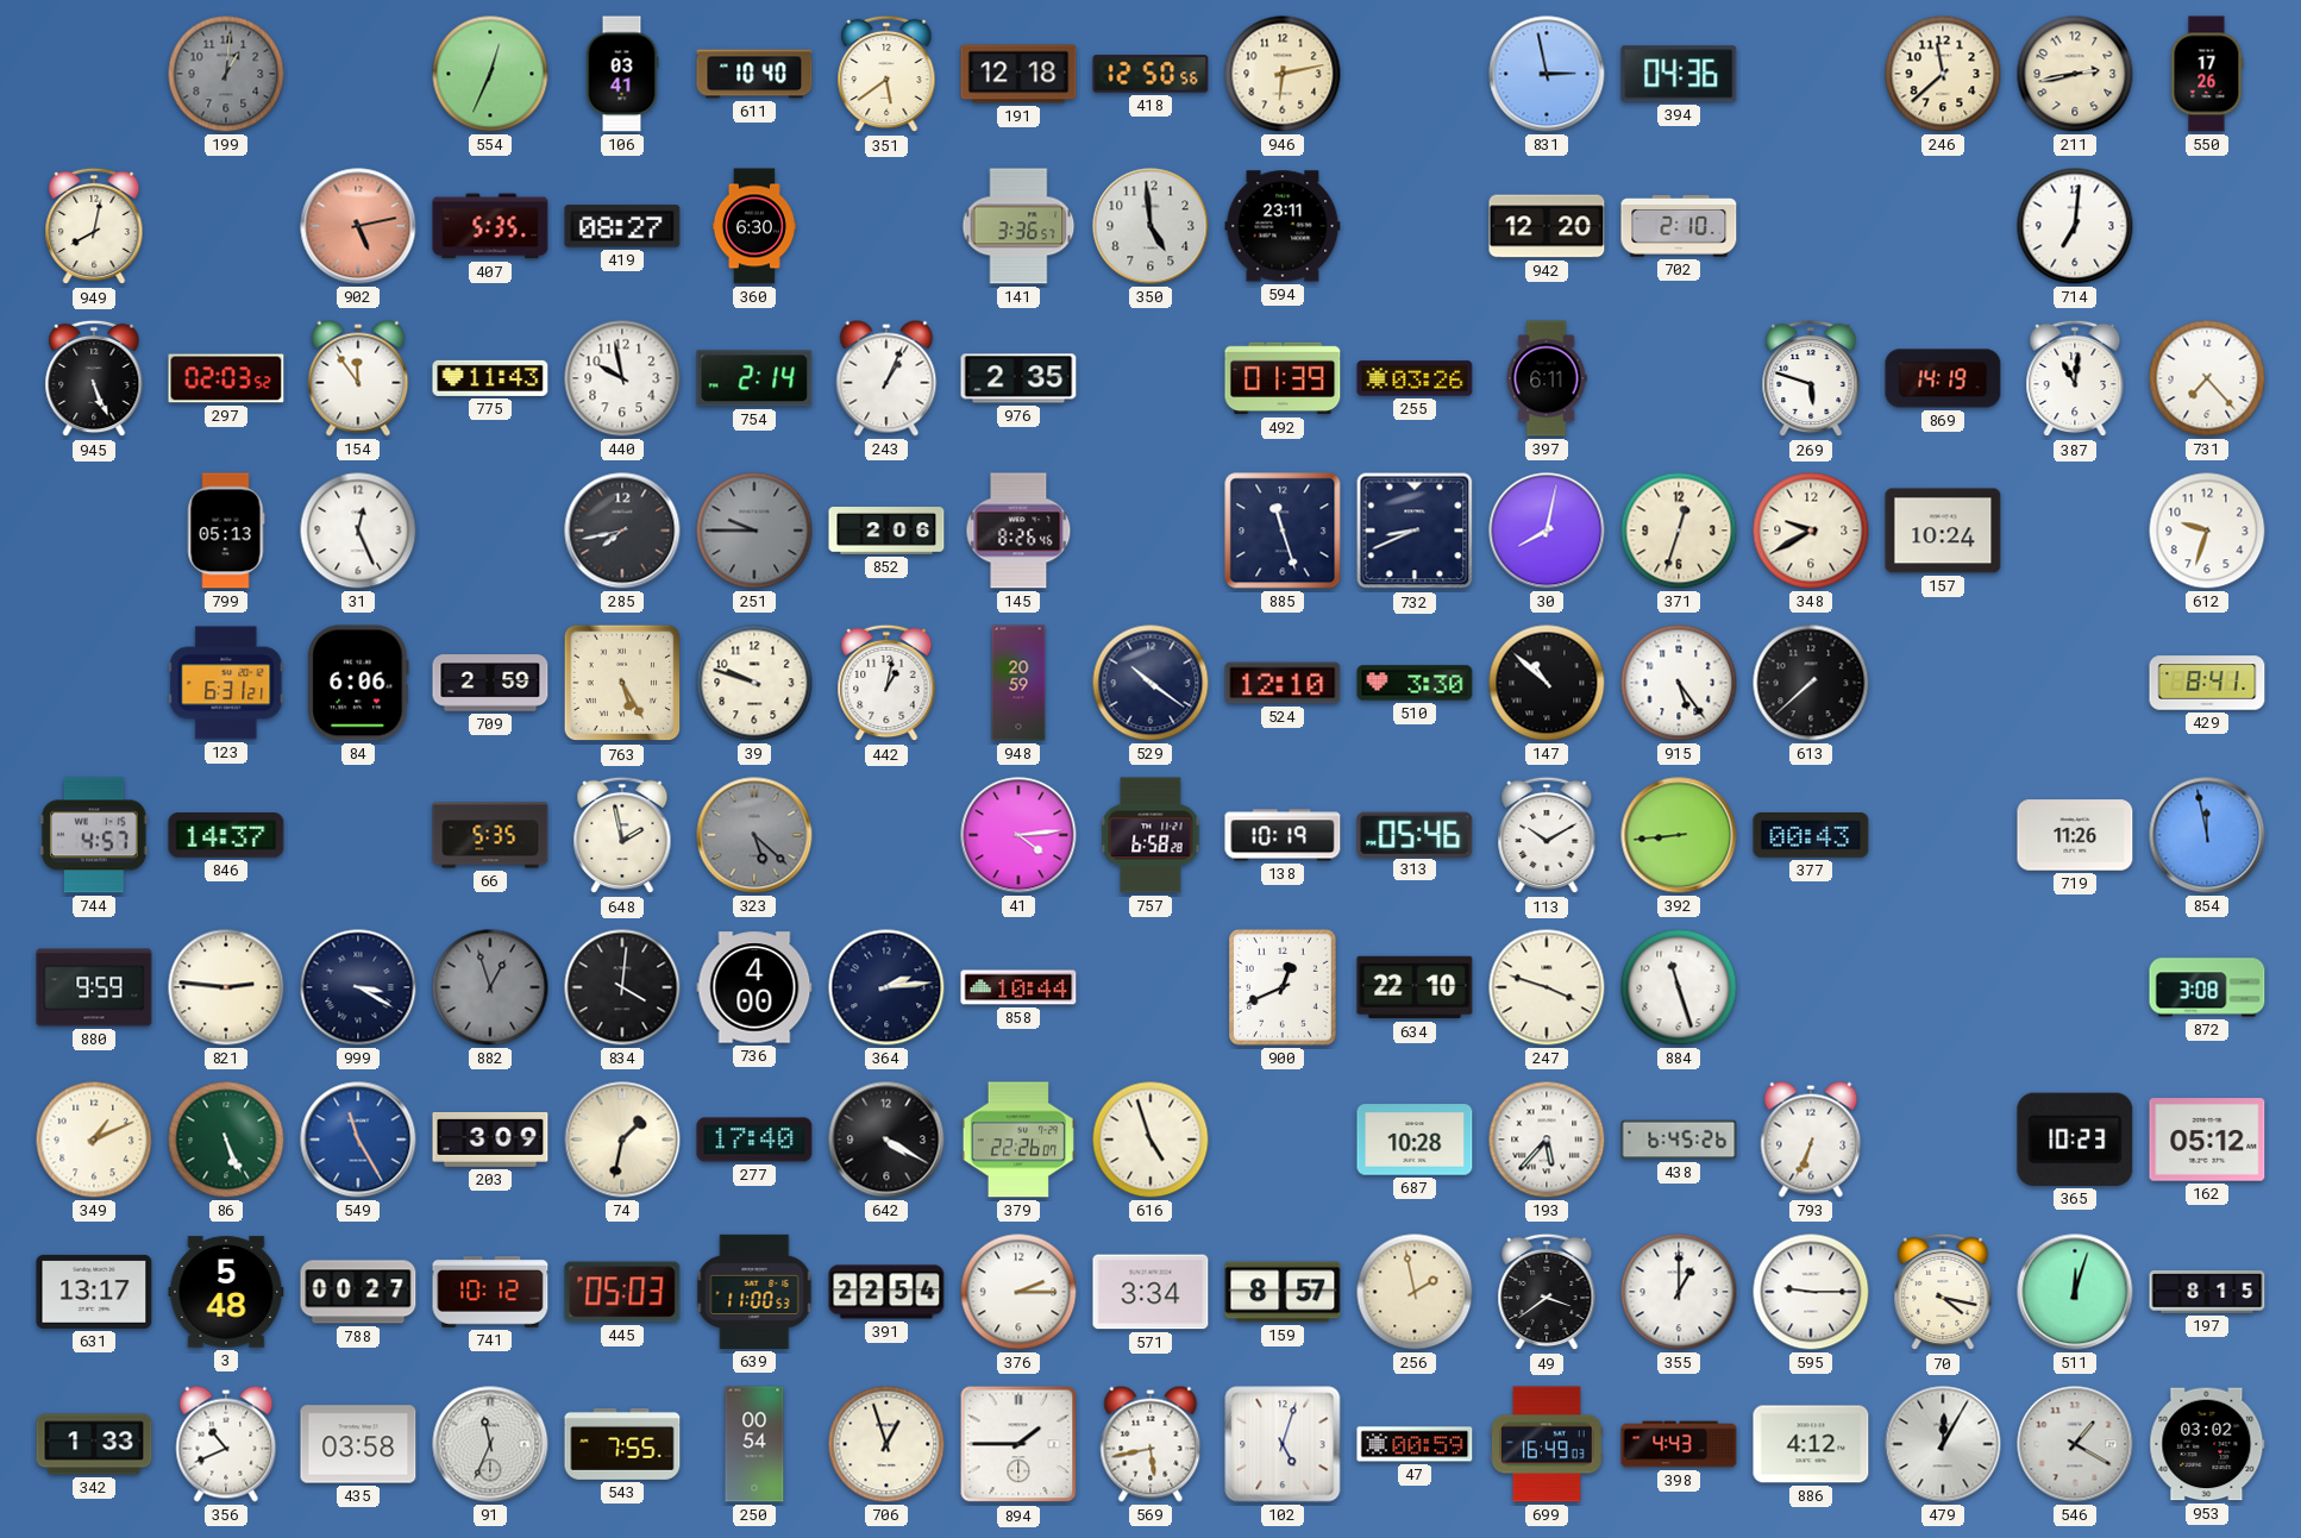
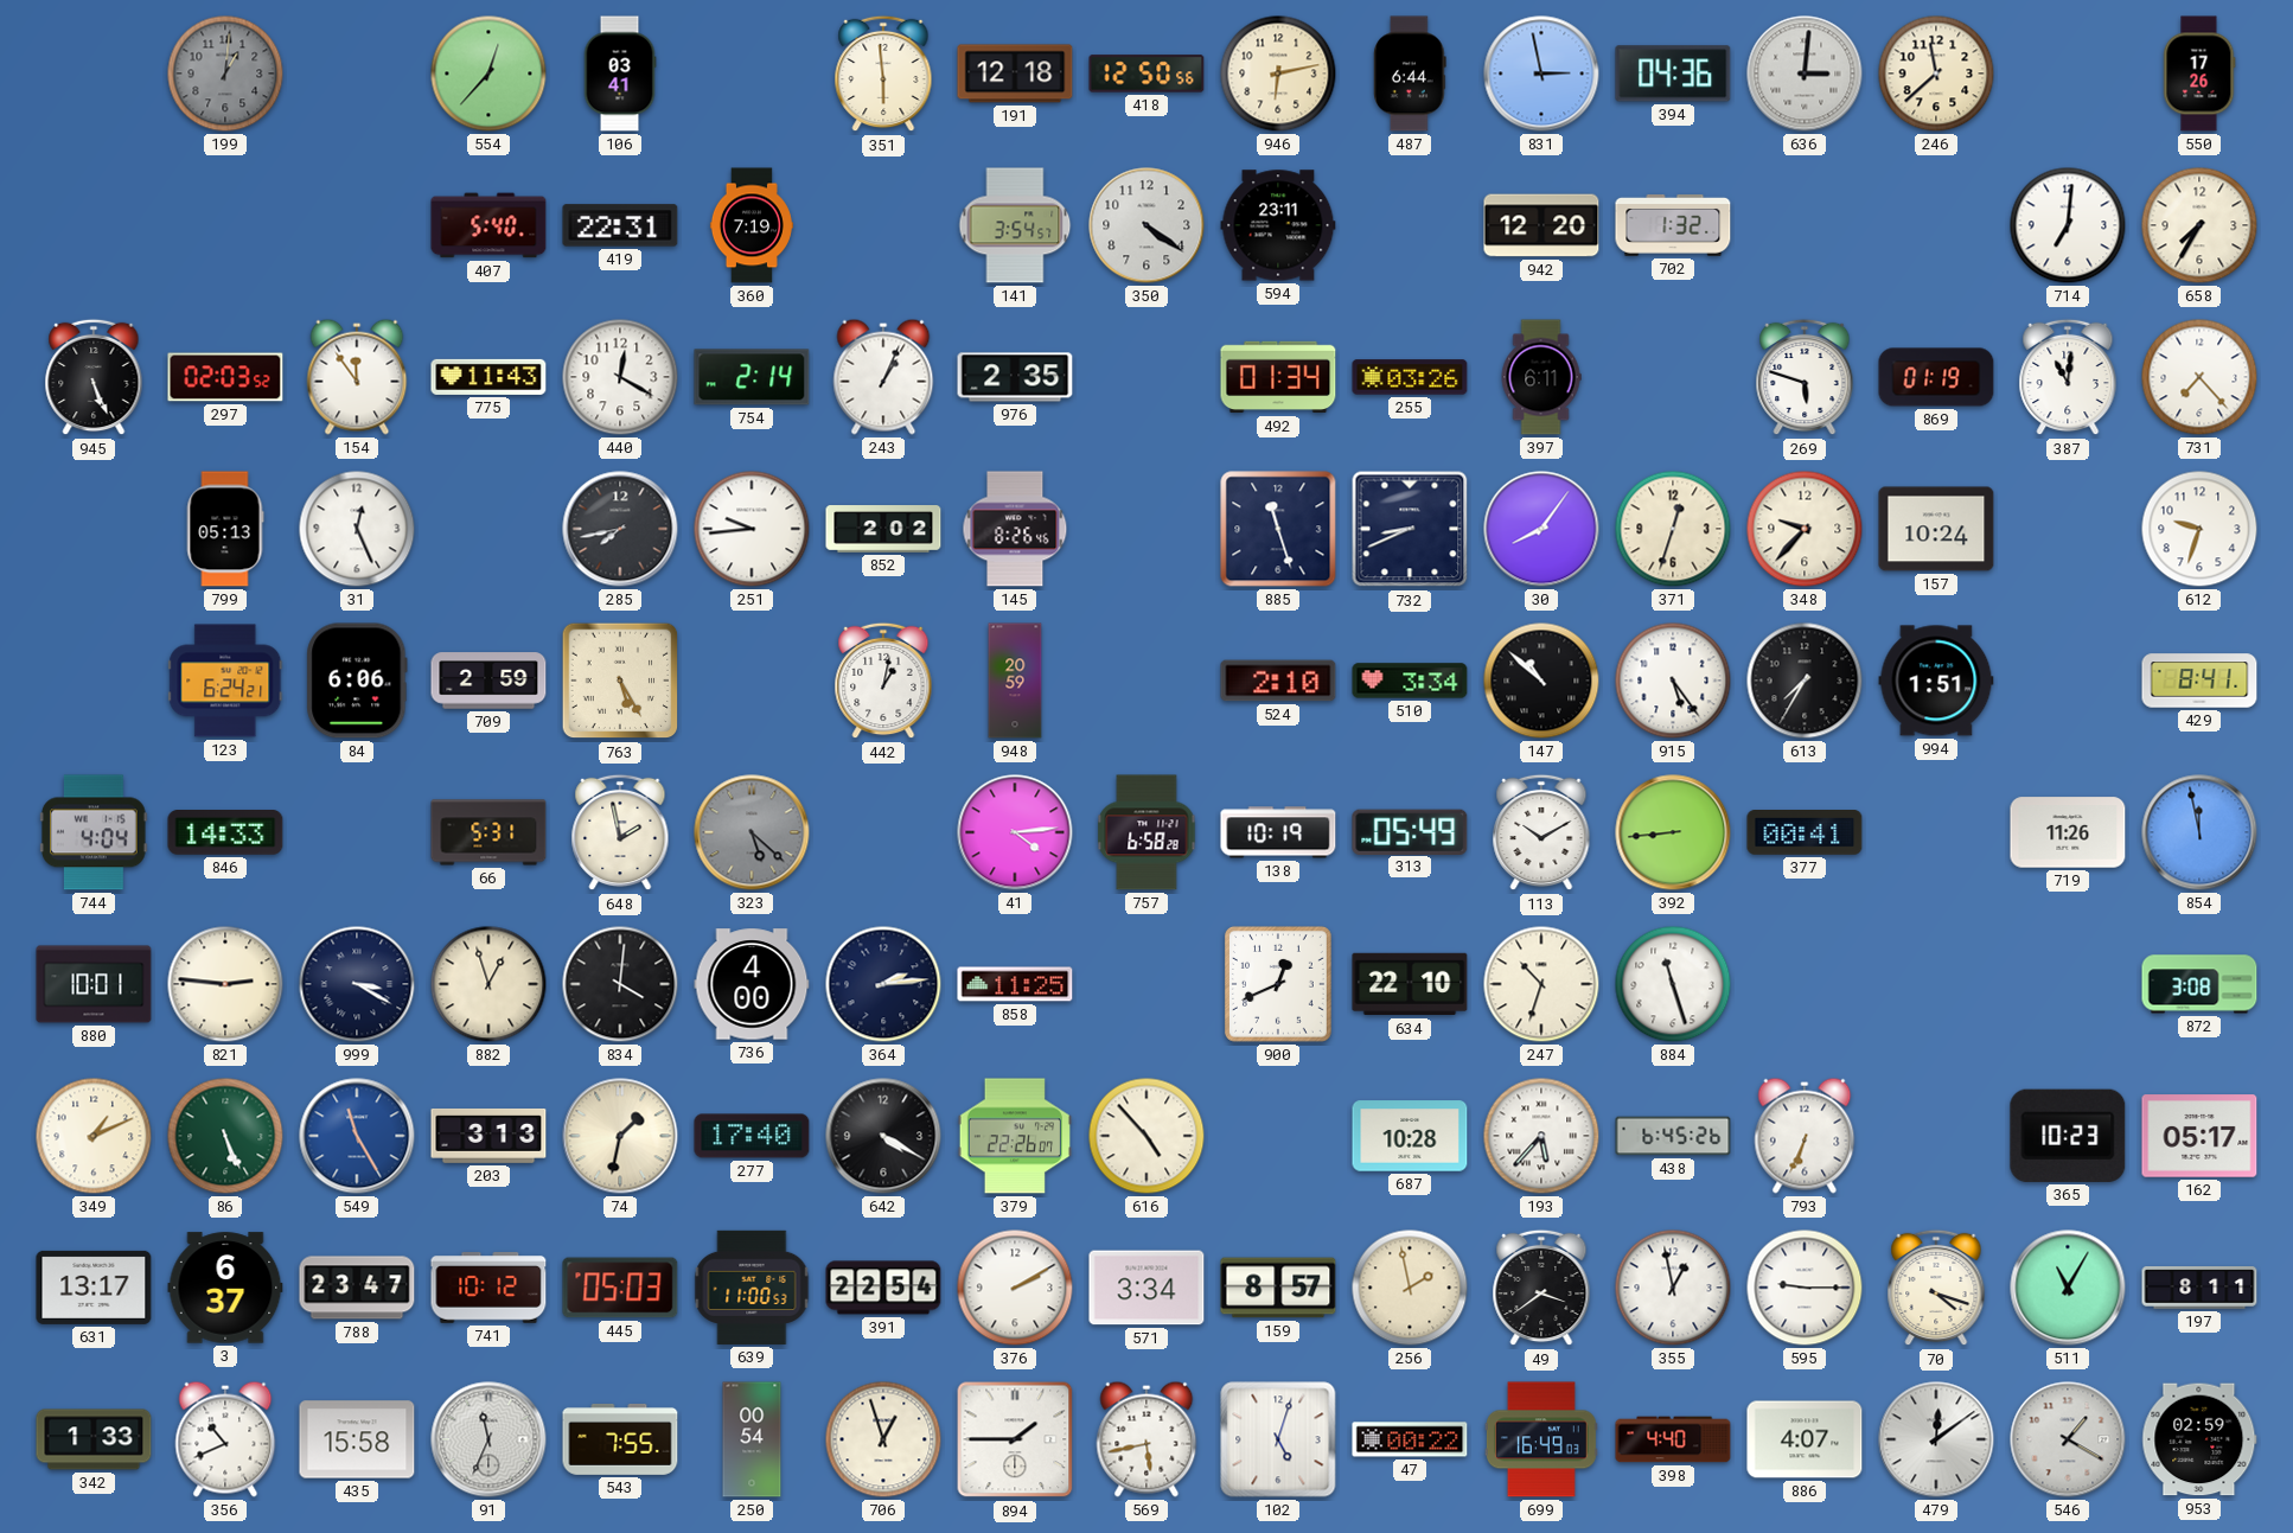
554: 12:34 -> 12:37 (488, 74)
611: 10:40 -> none (754, 74)
351: 5:39 -> 5:59 (883, 74)
487: none -> 6:44 (1410, 74)
636: none -> 3:01 (1805, 74)
211: 2:43 -> none (2075, 74)
949: 8:02 -> none (94, 226)
902: 5:13 -> none (358, 226)
407: 5:35 -> 5:40 (488, 225)
419: 08:27 -> 22:31 (620, 225)
360: 6:30 -> 7:19 (752, 225)
141: 3:36 -> 3:54 (1015, 225)
350: 4:59 -> 4:21 (1146, 225)
702: 2:10 -> 1:32 (1673, 225)
658: none -> 7:35 (2199, 225)
440: 9:58 -> 12:20 (620, 377)
492: 01:39 -> 01:34 (1278, 377)
869: 14:19 -> 01:19 (1936, 377)
251: 9:45 -> 9:44 (752, 529)
251 dial: grey -> white (752, 529)
852: 2:06 -> 2:02 (883, 529)
30: 8:02 -> 8:06 (1541, 529)
348: 9:40 -> 9:37 (1805, 529)
123: 6:31 -> 6:24 (225, 681)
39: 9:48 -> none (754, 683)
529: 10:21 -> none (1150, 683)
524: 12:10 -> 2:10 (1278, 681)
510: 3:30 -> 3:34 (1410, 681)
613: 7:38 -> 7:35 (1805, 681)
994: none -> 1:51 (1936, 681)
744: 4:57 -> 4:04 (95, 832)
846: 14:37 -> 14:33 (225, 833)
66: 5:35 -> 5:31 (488, 832)
313: 05:46 -> 05:49 (1410, 831)
377: 00:43 -> 00:41 (1805, 833)
880: 9:59 -> 10:01 (94, 984)
882 dial: grey -> cream (488, 984)
858: 10:44 -> 11:25 (1015, 984)
247: 3:48 -> 10:33 (1541, 984)
203: 3:09 -> 3:13 (488, 1136)
616: 4:57 -> 4:53 (1146, 1136)
162: 05:12 -> 05:17 (2199, 1136)
3: 5:48 -> 6:37 (225, 1288)
788: 00:27 -> 23:47 (357, 1288)
376: 2:15 -> 2:10 (1015, 1288)
355: 1:00 -> 12:58 (1673, 1288)
70: 4:17 -> 4:18 (1936, 1288)
511: 12:03 -> 11:05 (2068, 1288)
197: 8:15 -> 8:11 (2199, 1288)
435: 03:58 -> 15:58 (357, 1439)
47: 00:59 -> 00:22 (1410, 1439)
398: 4:43 -> 4:40 (1673, 1439)
886: 4:12 -> 4:07 (1805, 1439)
479: 12:05 -> 12:09 (1936, 1439)
953: 03:02 -> 02:59 (2199, 1439)
